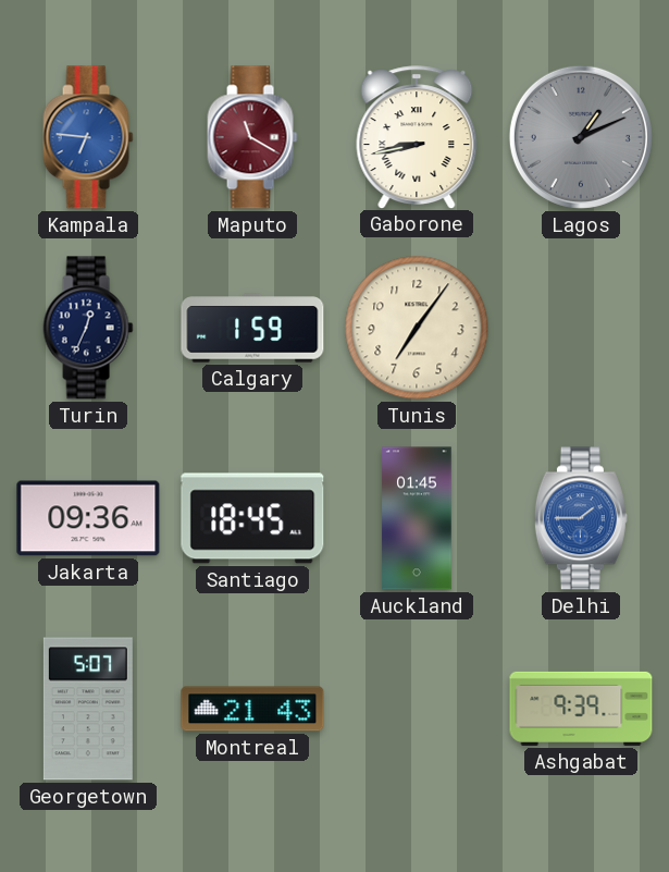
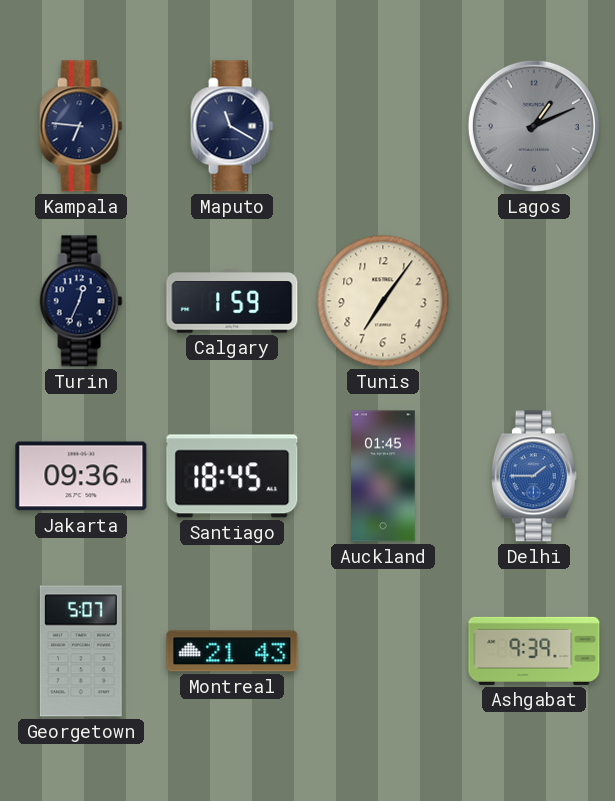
Kampala dial: blue -> navy (81, 126)
Maputo dial: burgundy -> navy (232, 126)
Gaborone: 8:43 -> none (417, 137)
